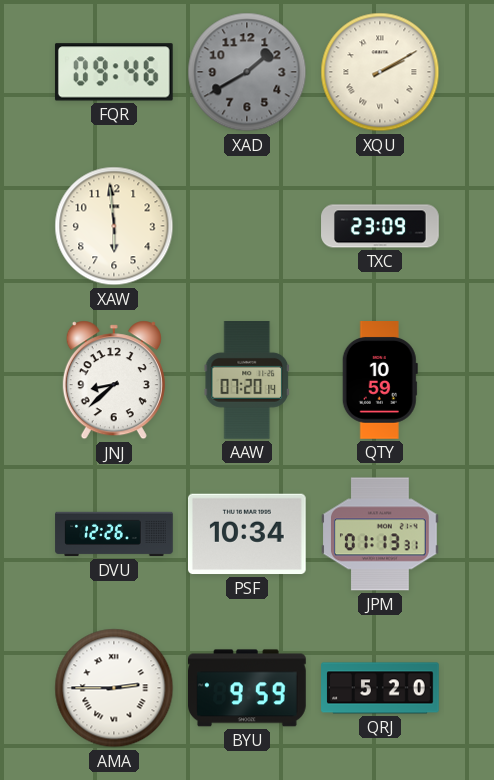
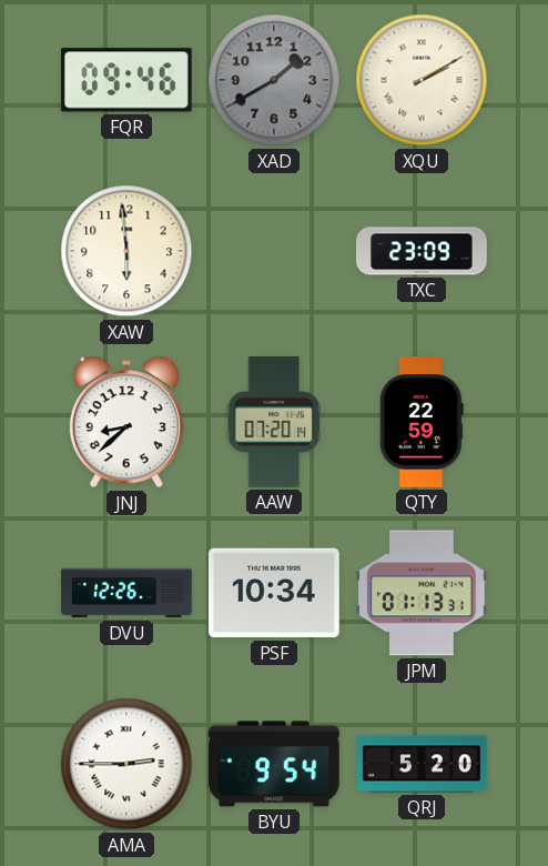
QTY: 10:59 -> 22:59 (422, 423)
BYU: 9:59 -> 9:54 (275, 764)
